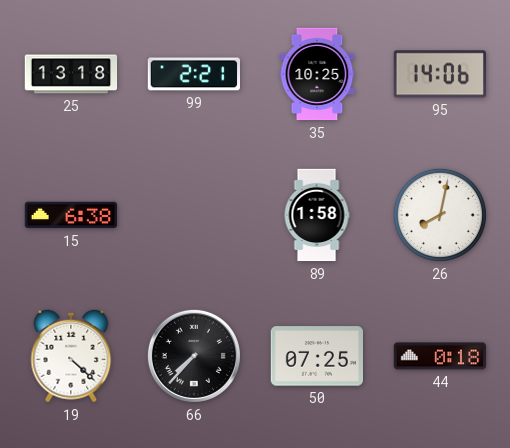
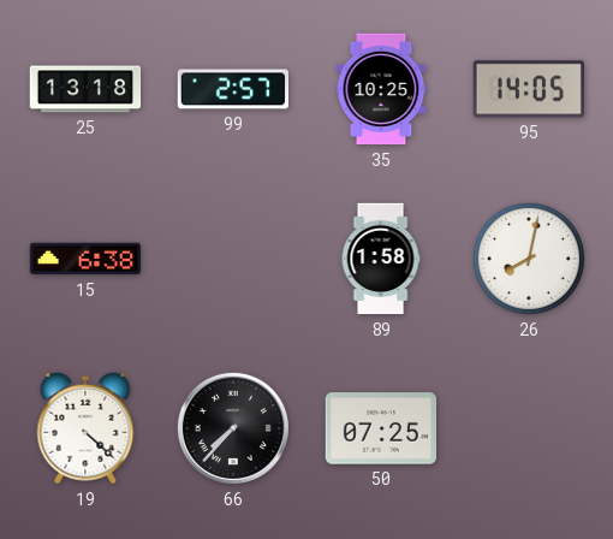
99: 2:21 -> 2:57 (233, 89)
95: 14:06 -> 14:05 (528, 89)
44: 0:18 -> none (440, 356)
